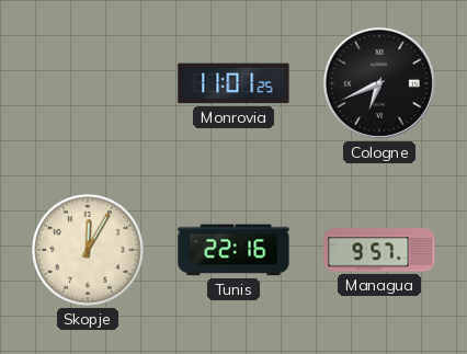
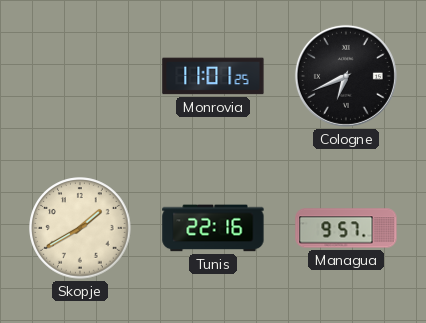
Skopje: 12:05 -> 1:40 (80, 228)
